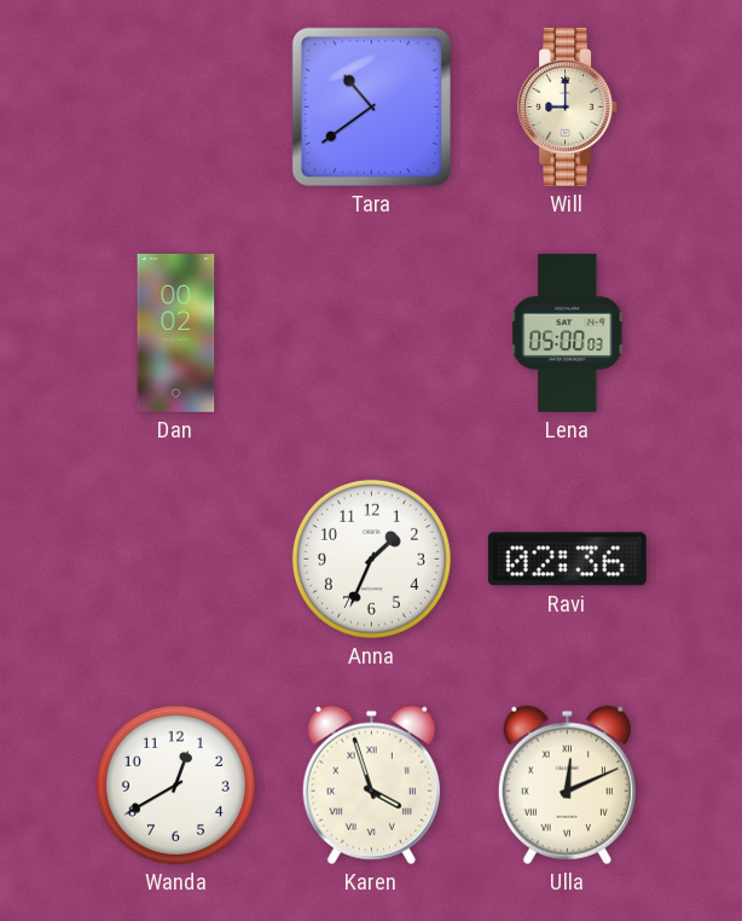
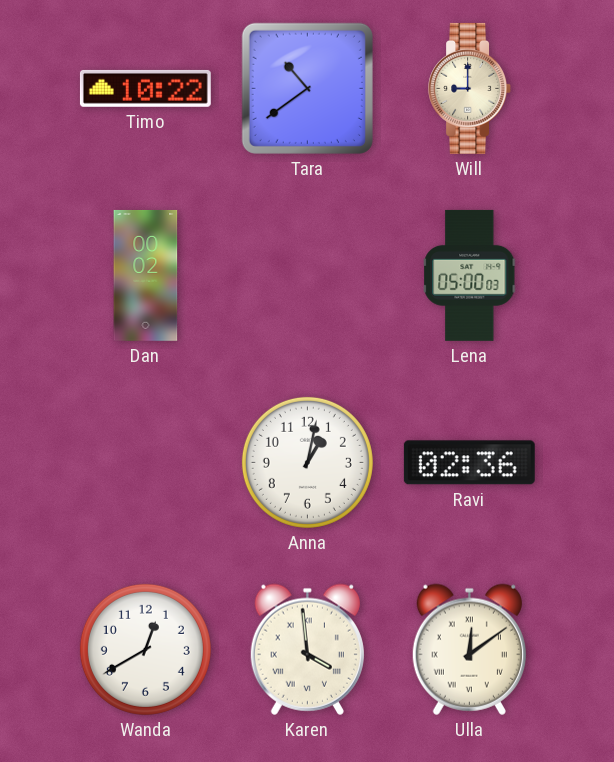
Timo: none -> 10:22 (145, 88)
Anna: 1:34 -> 1:02 (307, 462)
Karen: 3:57 -> 3:59 (307, 649)
Ulla: 12:11 -> 12:09 (469, 649)
